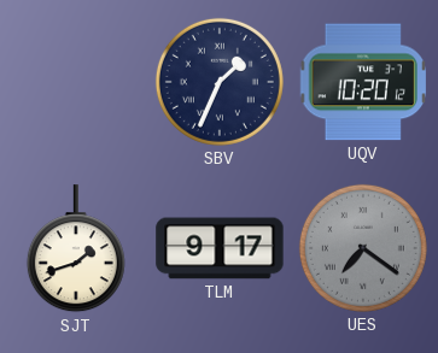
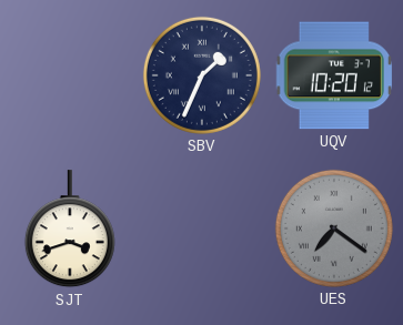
SJT: 1:42 -> 3:42 (70, 230)
TLM: 9:17 -> none (220, 248)
